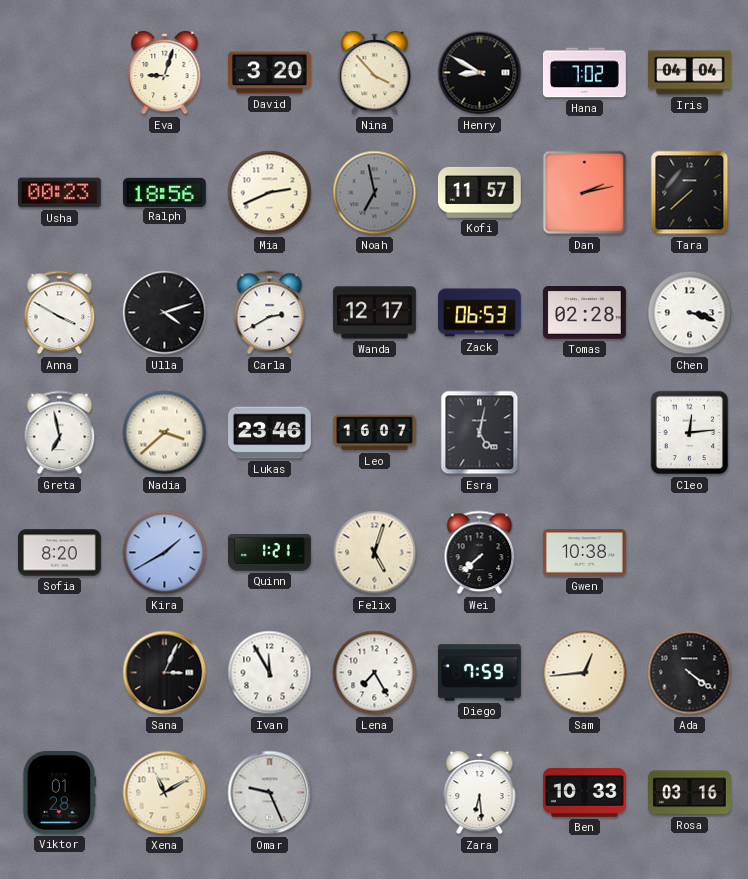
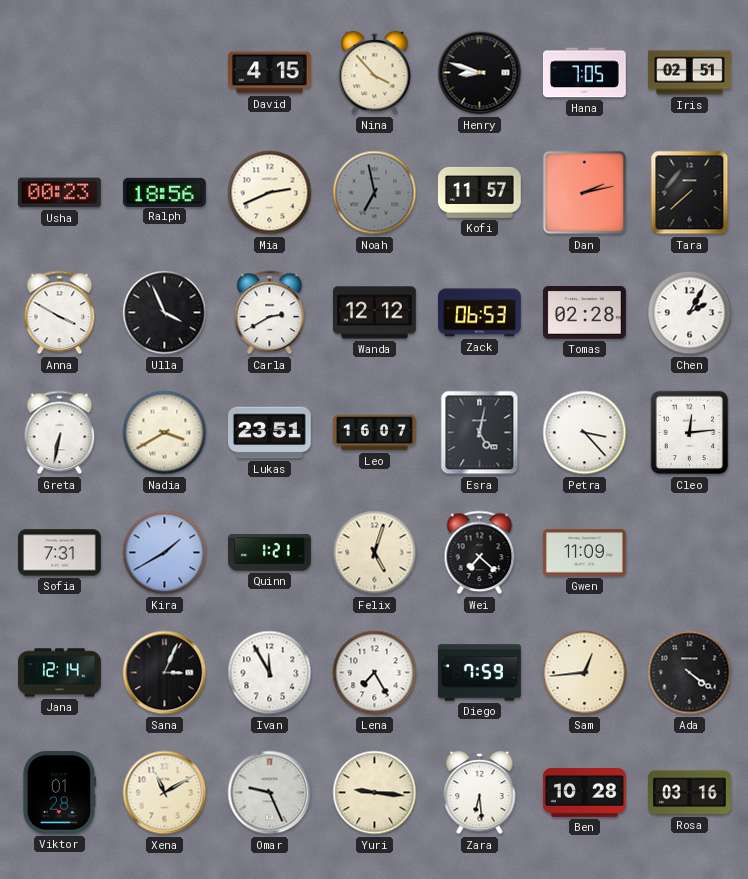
Eva: 9:03 -> none (165, 73)
David: 3:20 -> 4:15 (270, 73)
Henry: 8:50 -> 8:48 (480, 73)
Hana: 7:02 -> 7:05 (584, 73)
Iris: 04:04 -> 02:51 (690, 73)
Ulla: 4:12 -> 3:56 (165, 313)
Wanda: 12:17 -> 12:12 (375, 313)
Chen: 3:18 -> 2:05 (690, 313)
Greta: 6:58 -> 6:32 (60, 433)
Nadia: 3:38 -> 3:40 (165, 433)
Lukas: 23:46 -> 23:51 (270, 433)
Petra: none -> 3:23 (585, 433)
Sofia: 8:20 -> 7:31 (60, 553)
Wei: 7:38 -> 7:22 (480, 553)
Gwen: 10:38 -> 11:09 (584, 553)
Jana: none -> 12:14 (60, 673)
Yuri: none -> 9:16 (375, 793)
Ben: 10:33 -> 10:28 (584, 792)
